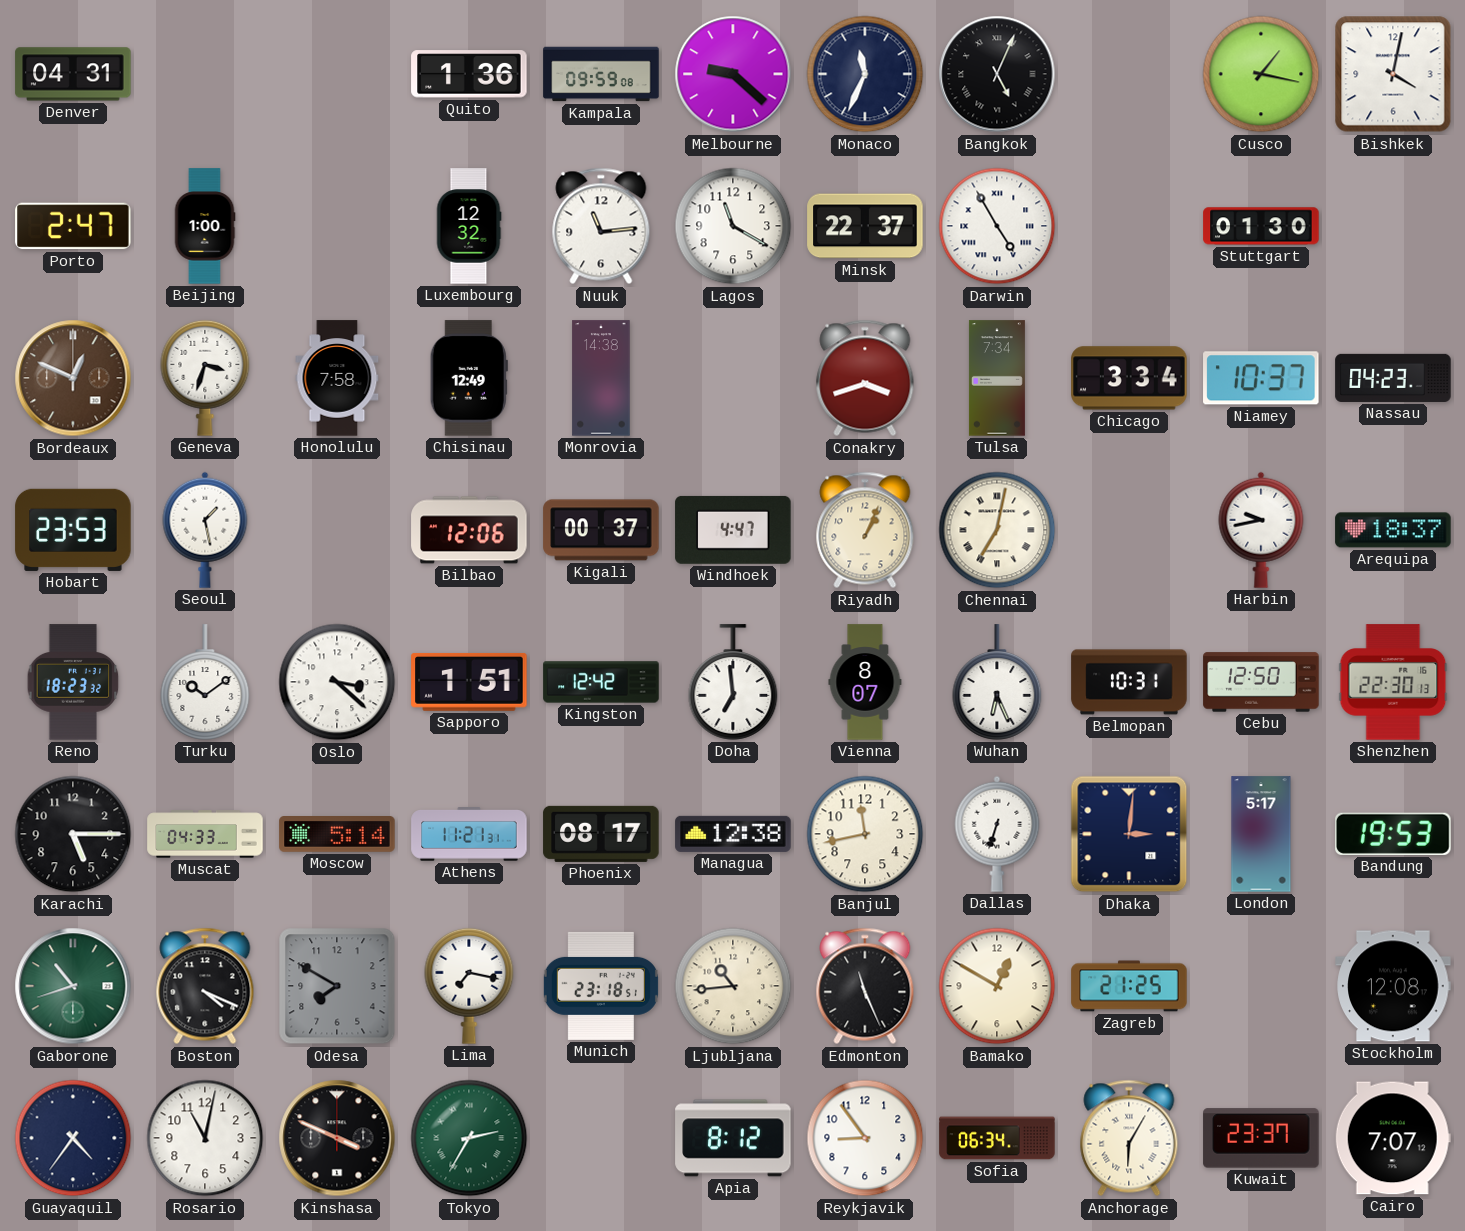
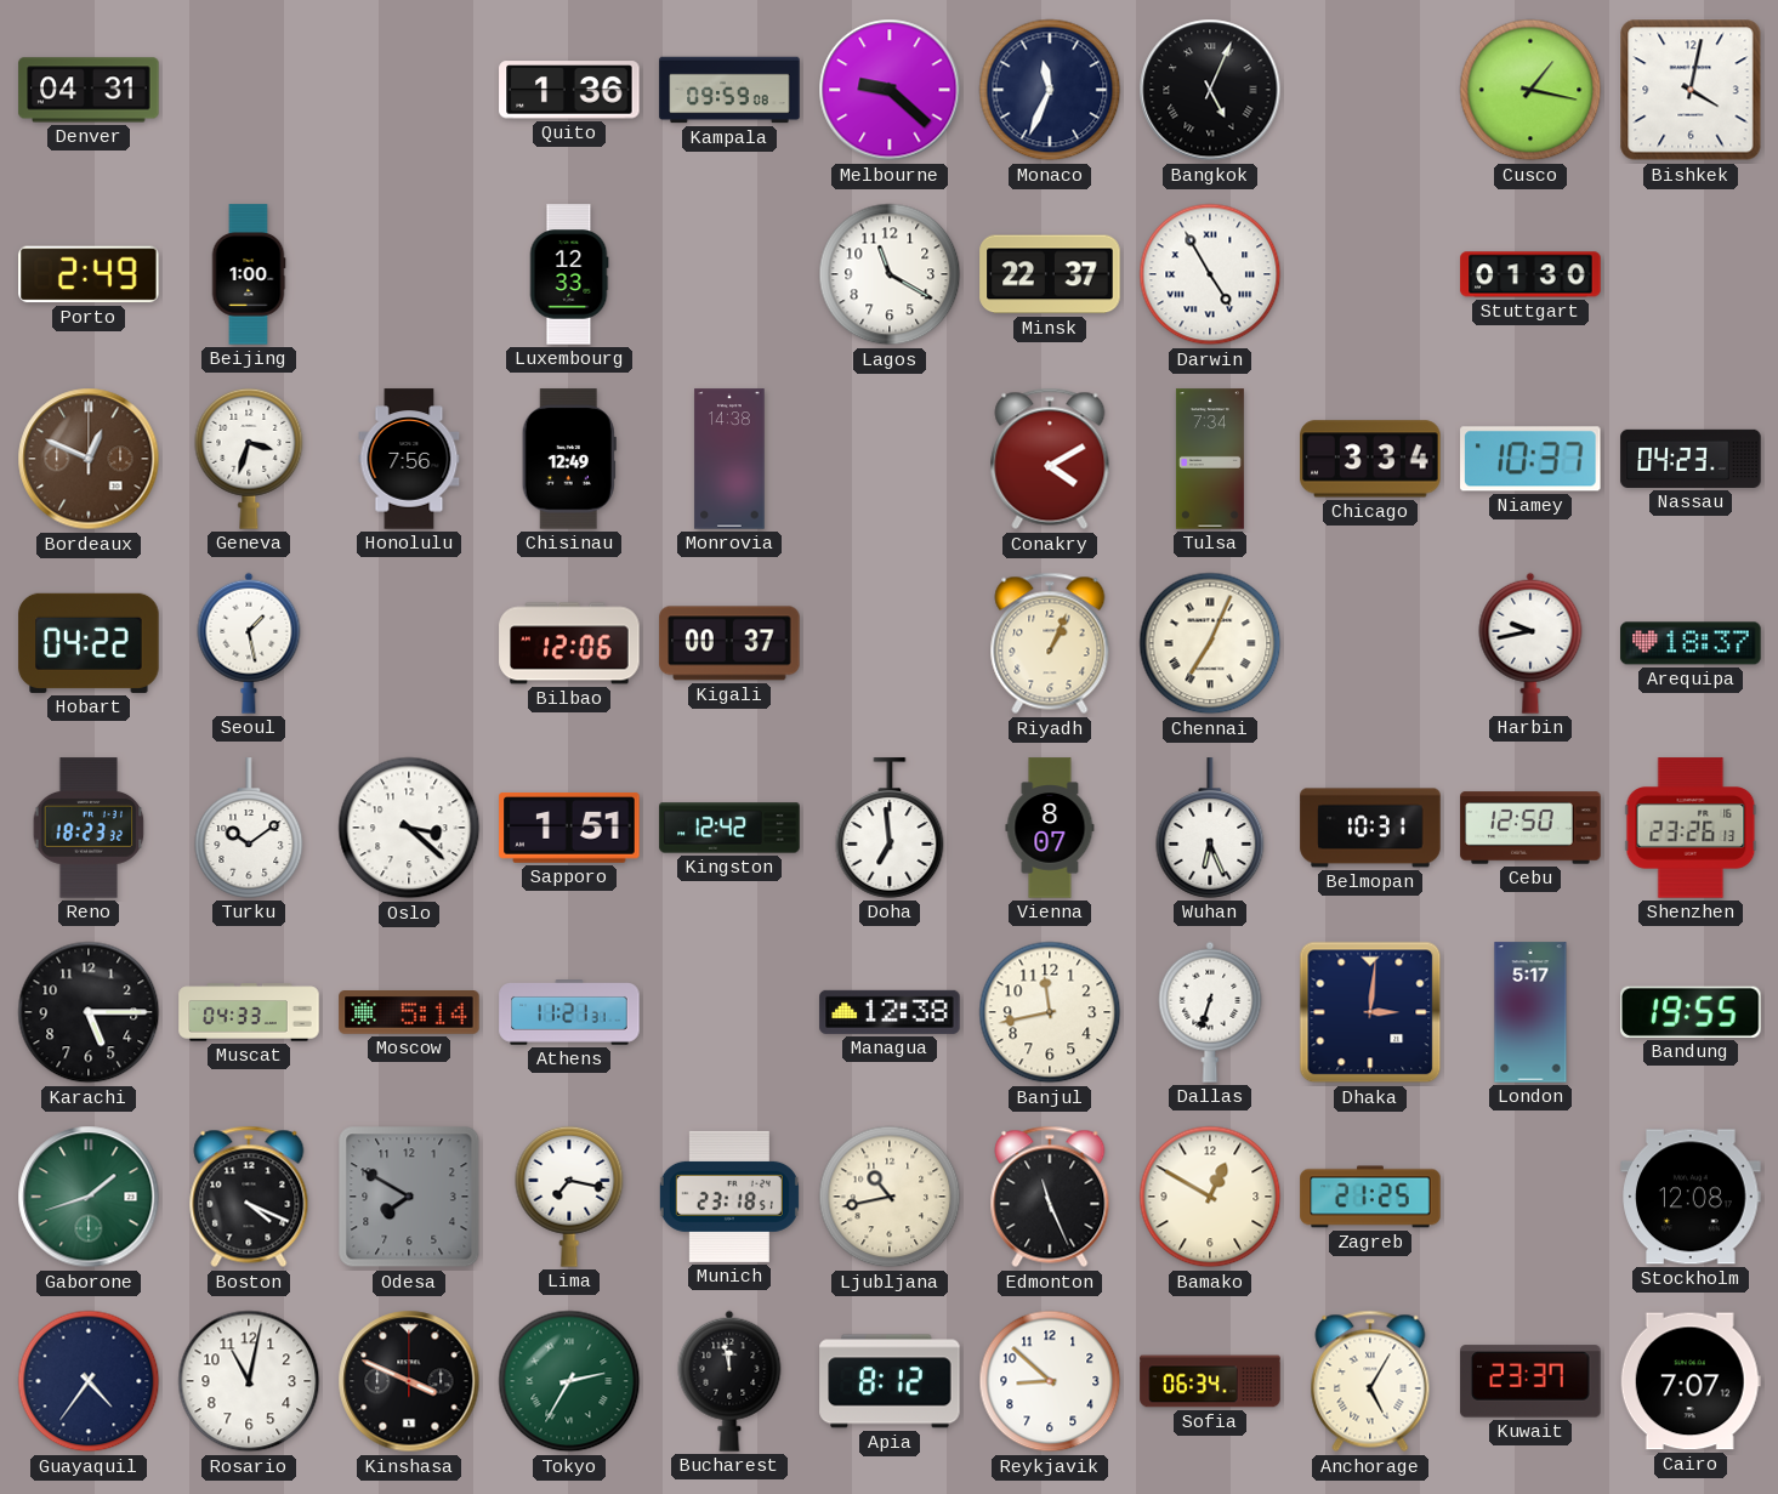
Porto: 2:47 -> 2:49 (89, 274)
Luxembourg: 12:32 -> 12:33 (569, 274)
Nuuk: 11:14 -> none (601, 226)
Honolulu: 7:58 -> 7:56 (409, 459)
Conakry: 3:42 -> 4:10 (1050, 459)
Hobart: 23:53 -> 04:22 (89, 643)
Windhoek: 4:47 -> none (733, 530)
Chennai: 7:02 -> 7:04 (1210, 643)
Shenzhen: 22:30 -> 23:26 (1691, 828)
Phoenix: 08:17 -> none (601, 834)
Bandung: 19:53 -> 19:55 (1691, 1012)
Gaborone: 10:42 -> 1:42 (89, 1197)
Ljubljana: 10:44 -> 10:43 (890, 1197)
Bucharest: none -> 11:58 (729, 1381)
Reykjavik: 8:54 -> 8:52 (1050, 1381)
Anchorage: 6:05 -> 5:05 (1370, 1381)
